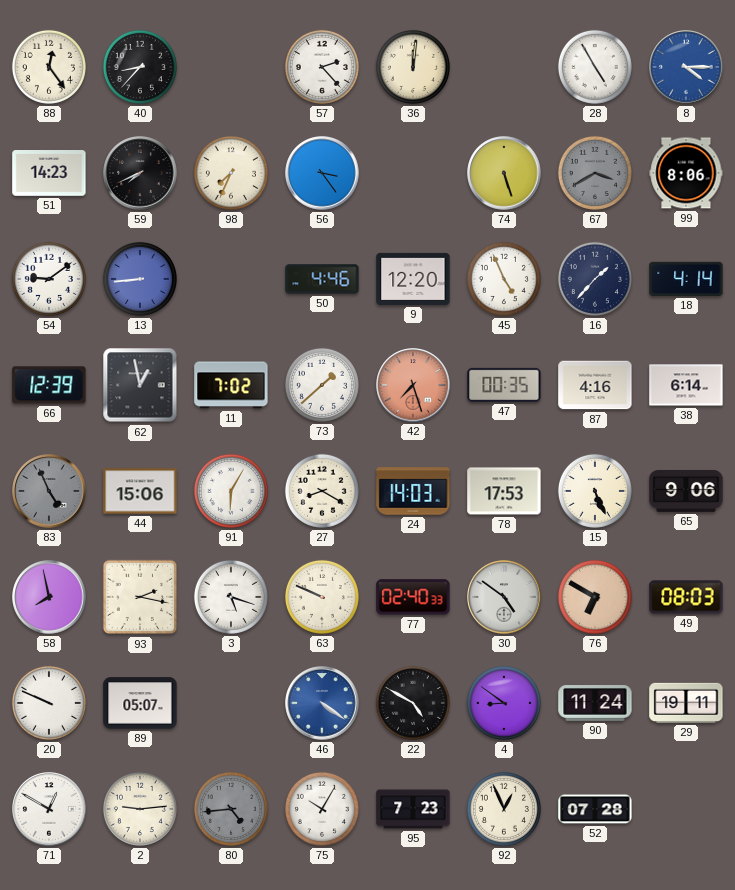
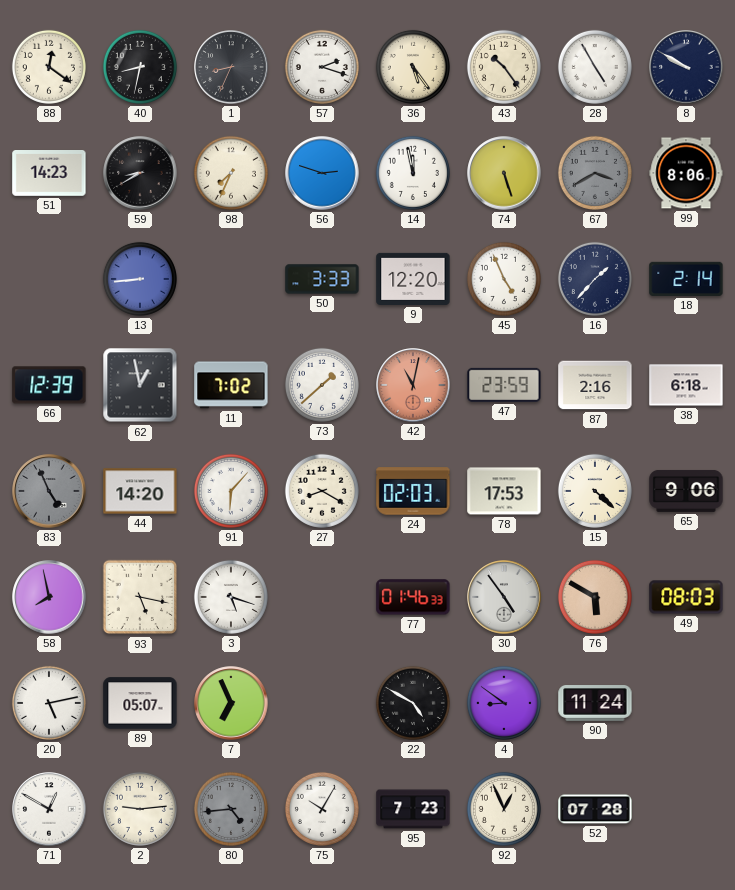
88: 12:24 -> 12:21 (49, 67)
40: 8:37 -> 8:32 (140, 67)
1: none -> 8:34 (231, 67)
57: 2:23 -> 2:18 (322, 67)
36: 12:01 -> 5:24 (413, 67)
43: none -> 10:24 (504, 67)
8: 4:15 -> 9:50 (686, 67)
8 dial: blue -> navy (686, 67)
59: 7:41 -> 8:40 (140, 173)
56: 3:24 -> 2:48 (322, 173)
14: none -> 11:58 (413, 173)
54: 9:09 -> none (49, 279)
50: 4:46 -> 3:33 (322, 279)
18: 4:14 -> 2:14 (686, 279)
42: 7:27 -> 11:02 (413, 385)
47: 00:35 -> 23:59 (504, 385)
87: 4:16 -> 2:16 (595, 385)
38: 6:14 -> 6:18 (686, 385)
44: 15:06 -> 14:20 (140, 491)
91: 6:05 -> 6:07 (231, 491)
24: 14:03 -> 02:03 (413, 491)
15: 5:26 -> 4:22 (595, 491)
93: 2:17 -> 5:17 (140, 597)
63: 9:49 -> none (322, 597)
77: 02:40 -> 01:46 (413, 597)
30: 4:51 -> 4:54 (504, 597)
76: 6:50 -> 5:50 (595, 597)
20: 9:49 -> 5:13 (49, 703)
7: none -> 6:56 (231, 703)
46: 4:21 -> none (322, 703)
29: 19:11 -> none (686, 703)
